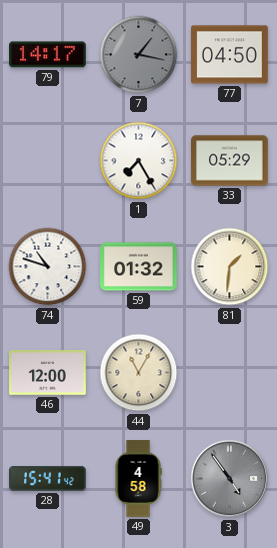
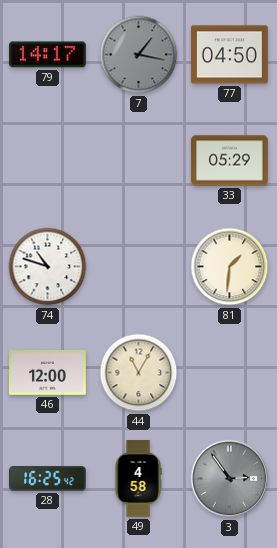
1: 7:25 -> none (139, 161)
59: 01:32 -> none (139, 267)
28: 15:41 -> 16:25 (48, 479)
3: 4:54 -> 2:54 (230, 479)
